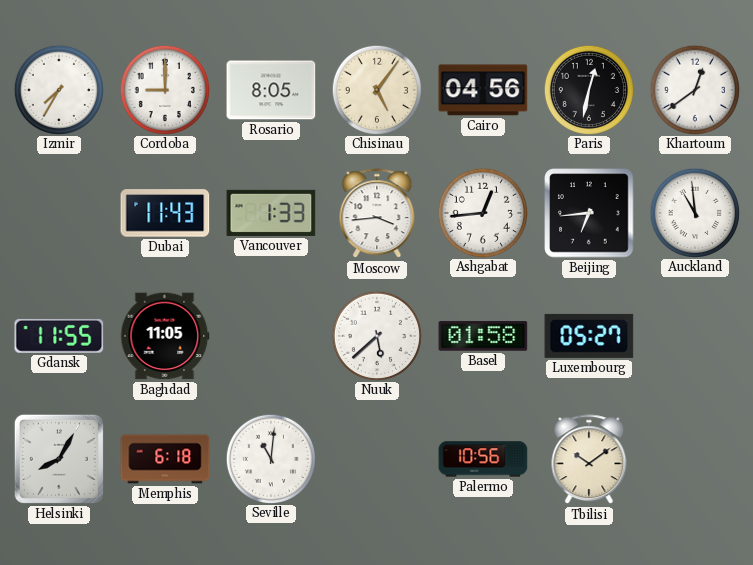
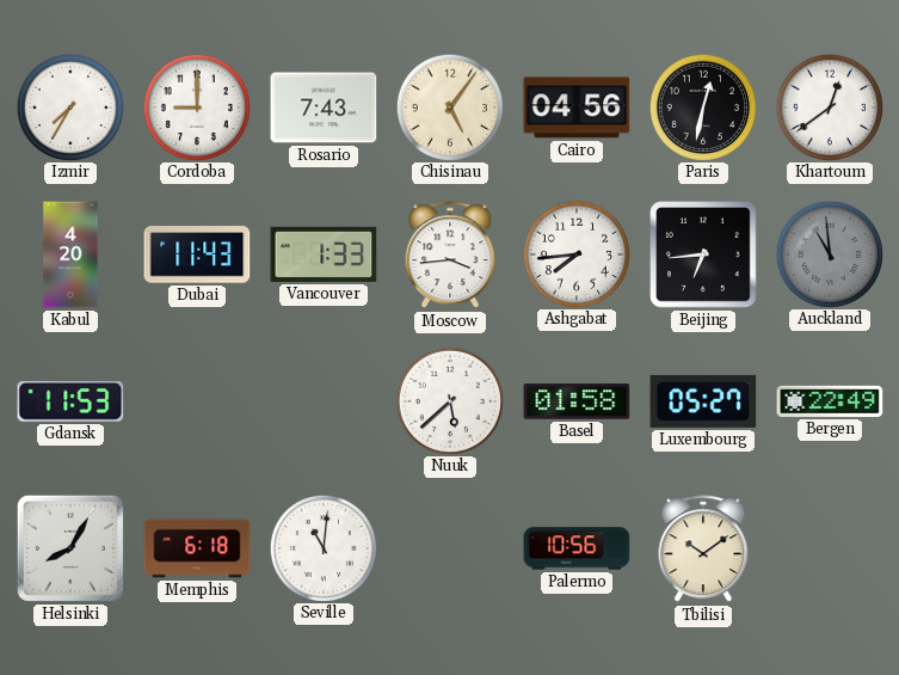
Rosario: 8:05 -> 7:43 (324, 108)
Kabul: none -> 4:20 (70, 254)
Ashgabat: 12:44 -> 7:44 (575, 253)
Auckland dial: white -> grey (829, 253)
Gdansk: 11:55 -> 11:53 (70, 401)
Baghdad: 11:05 -> none (165, 336)
Bergen: none -> 22:49 (830, 401)
